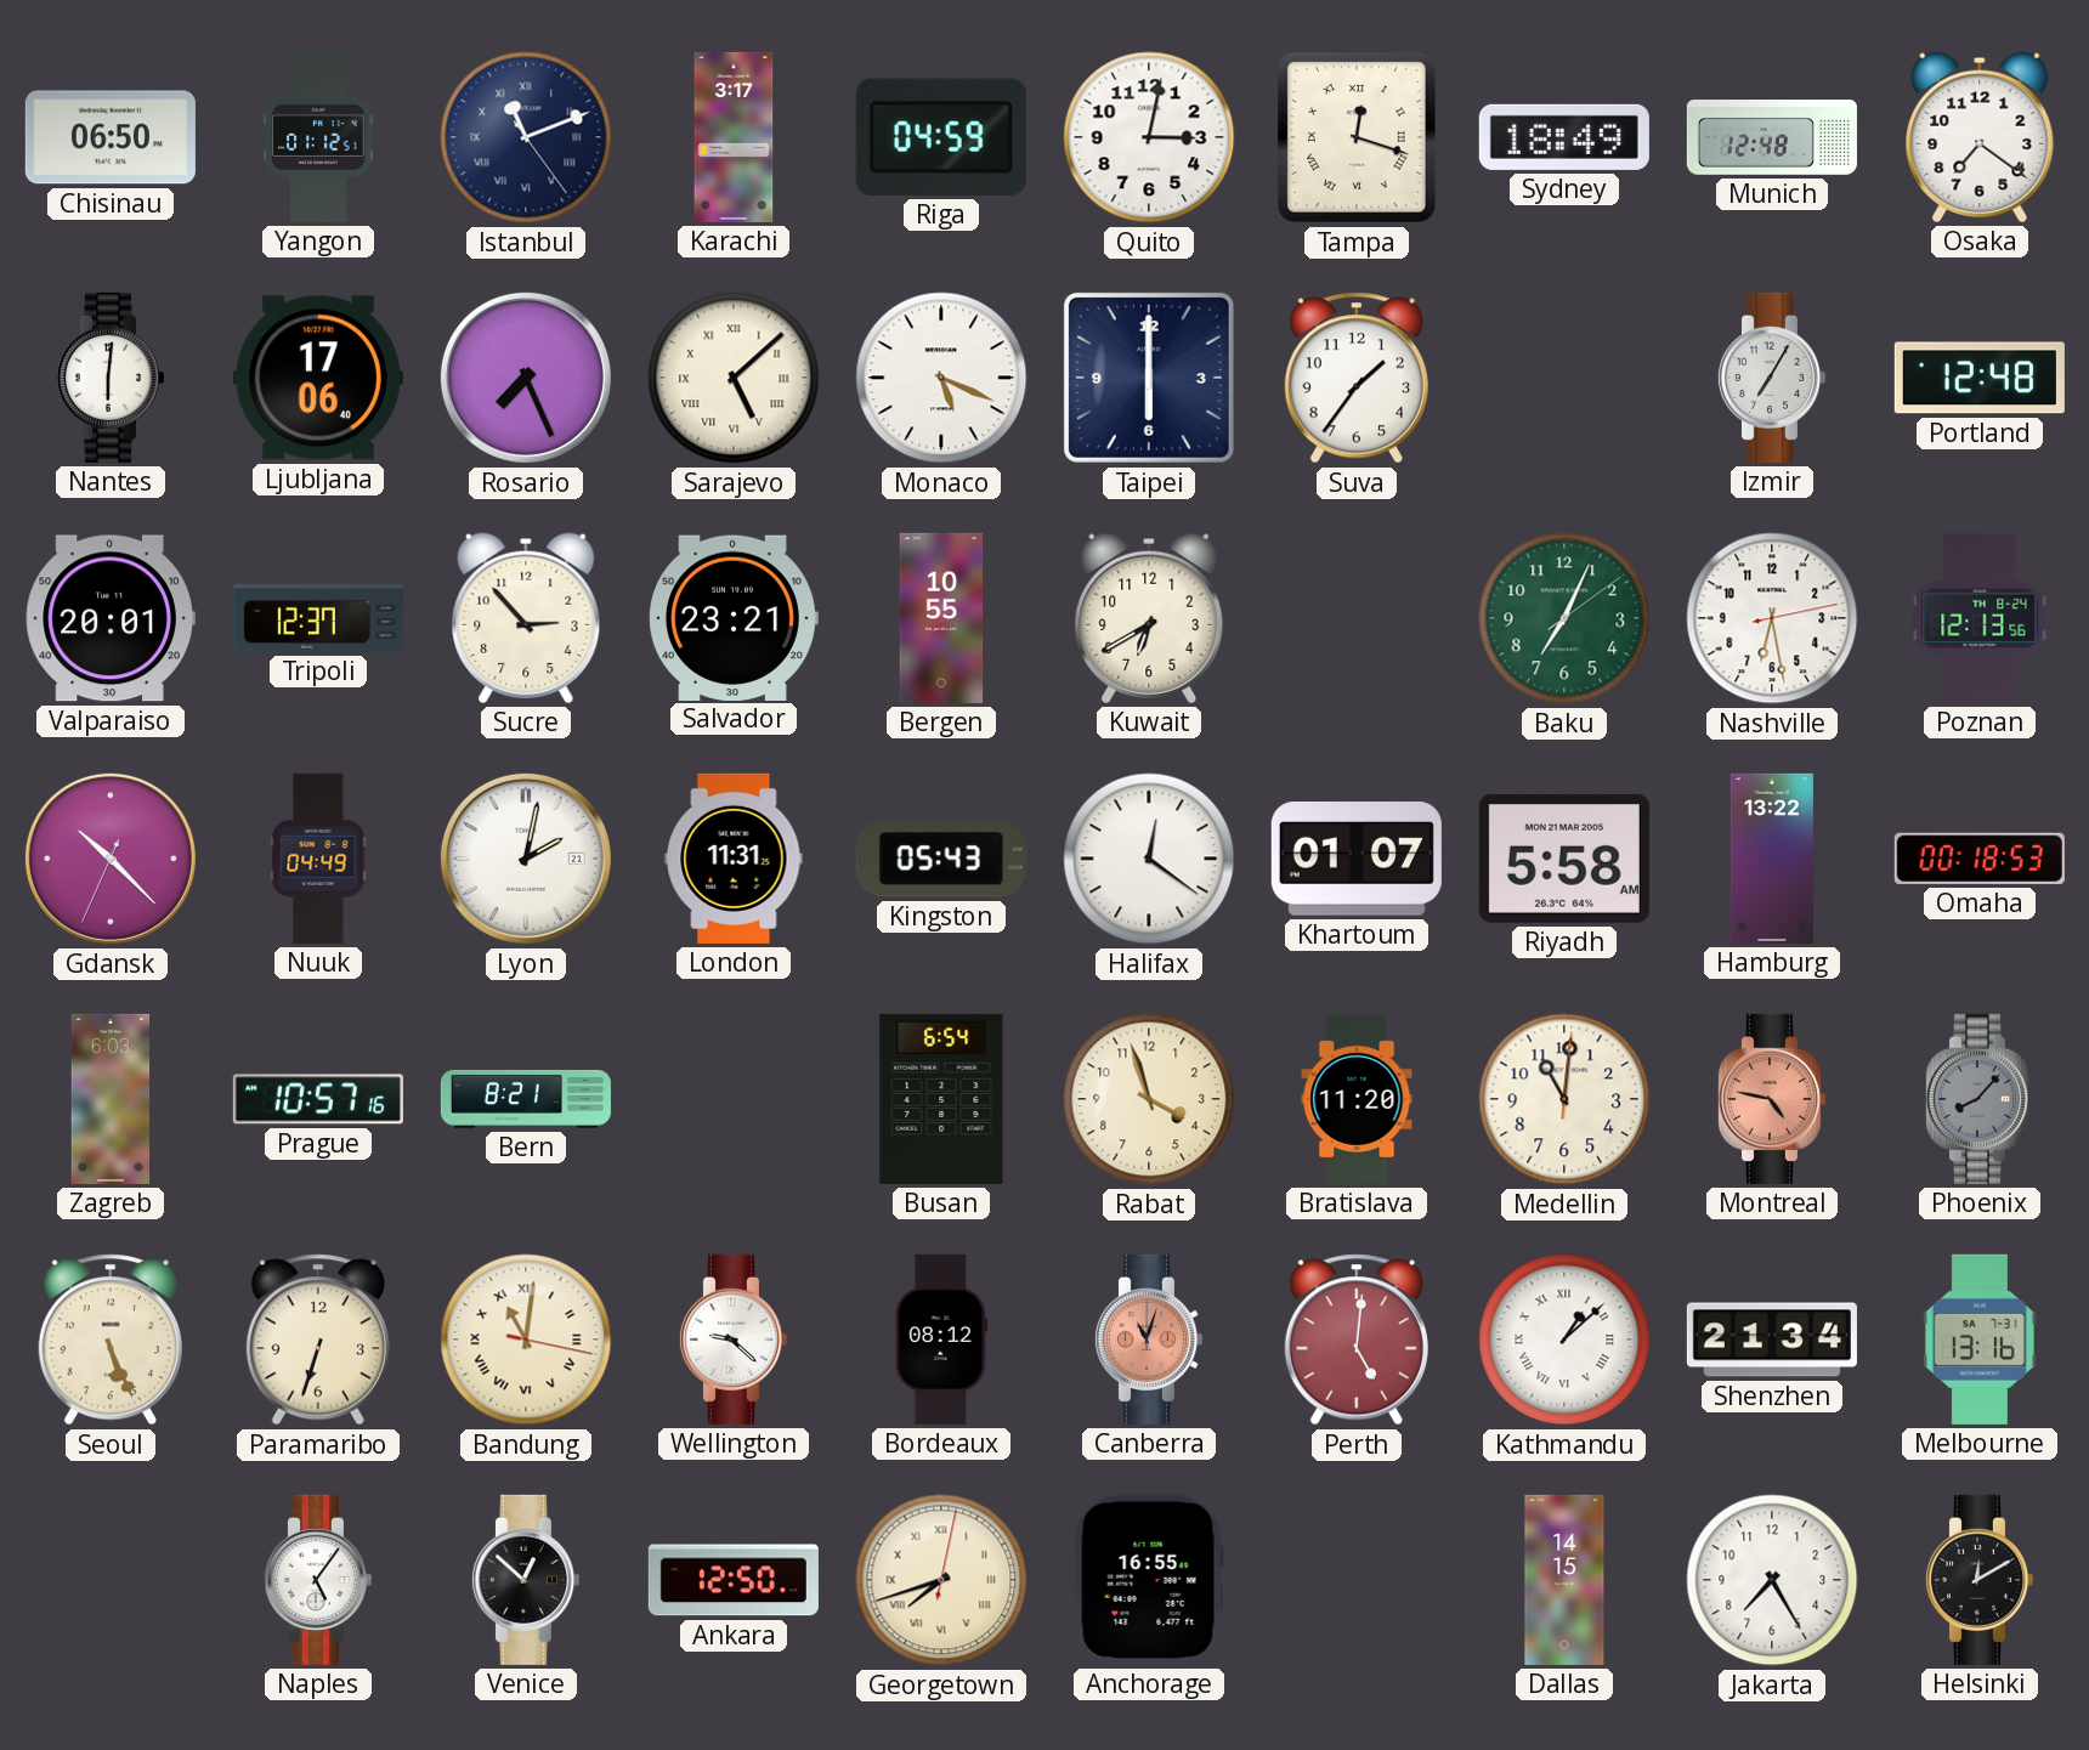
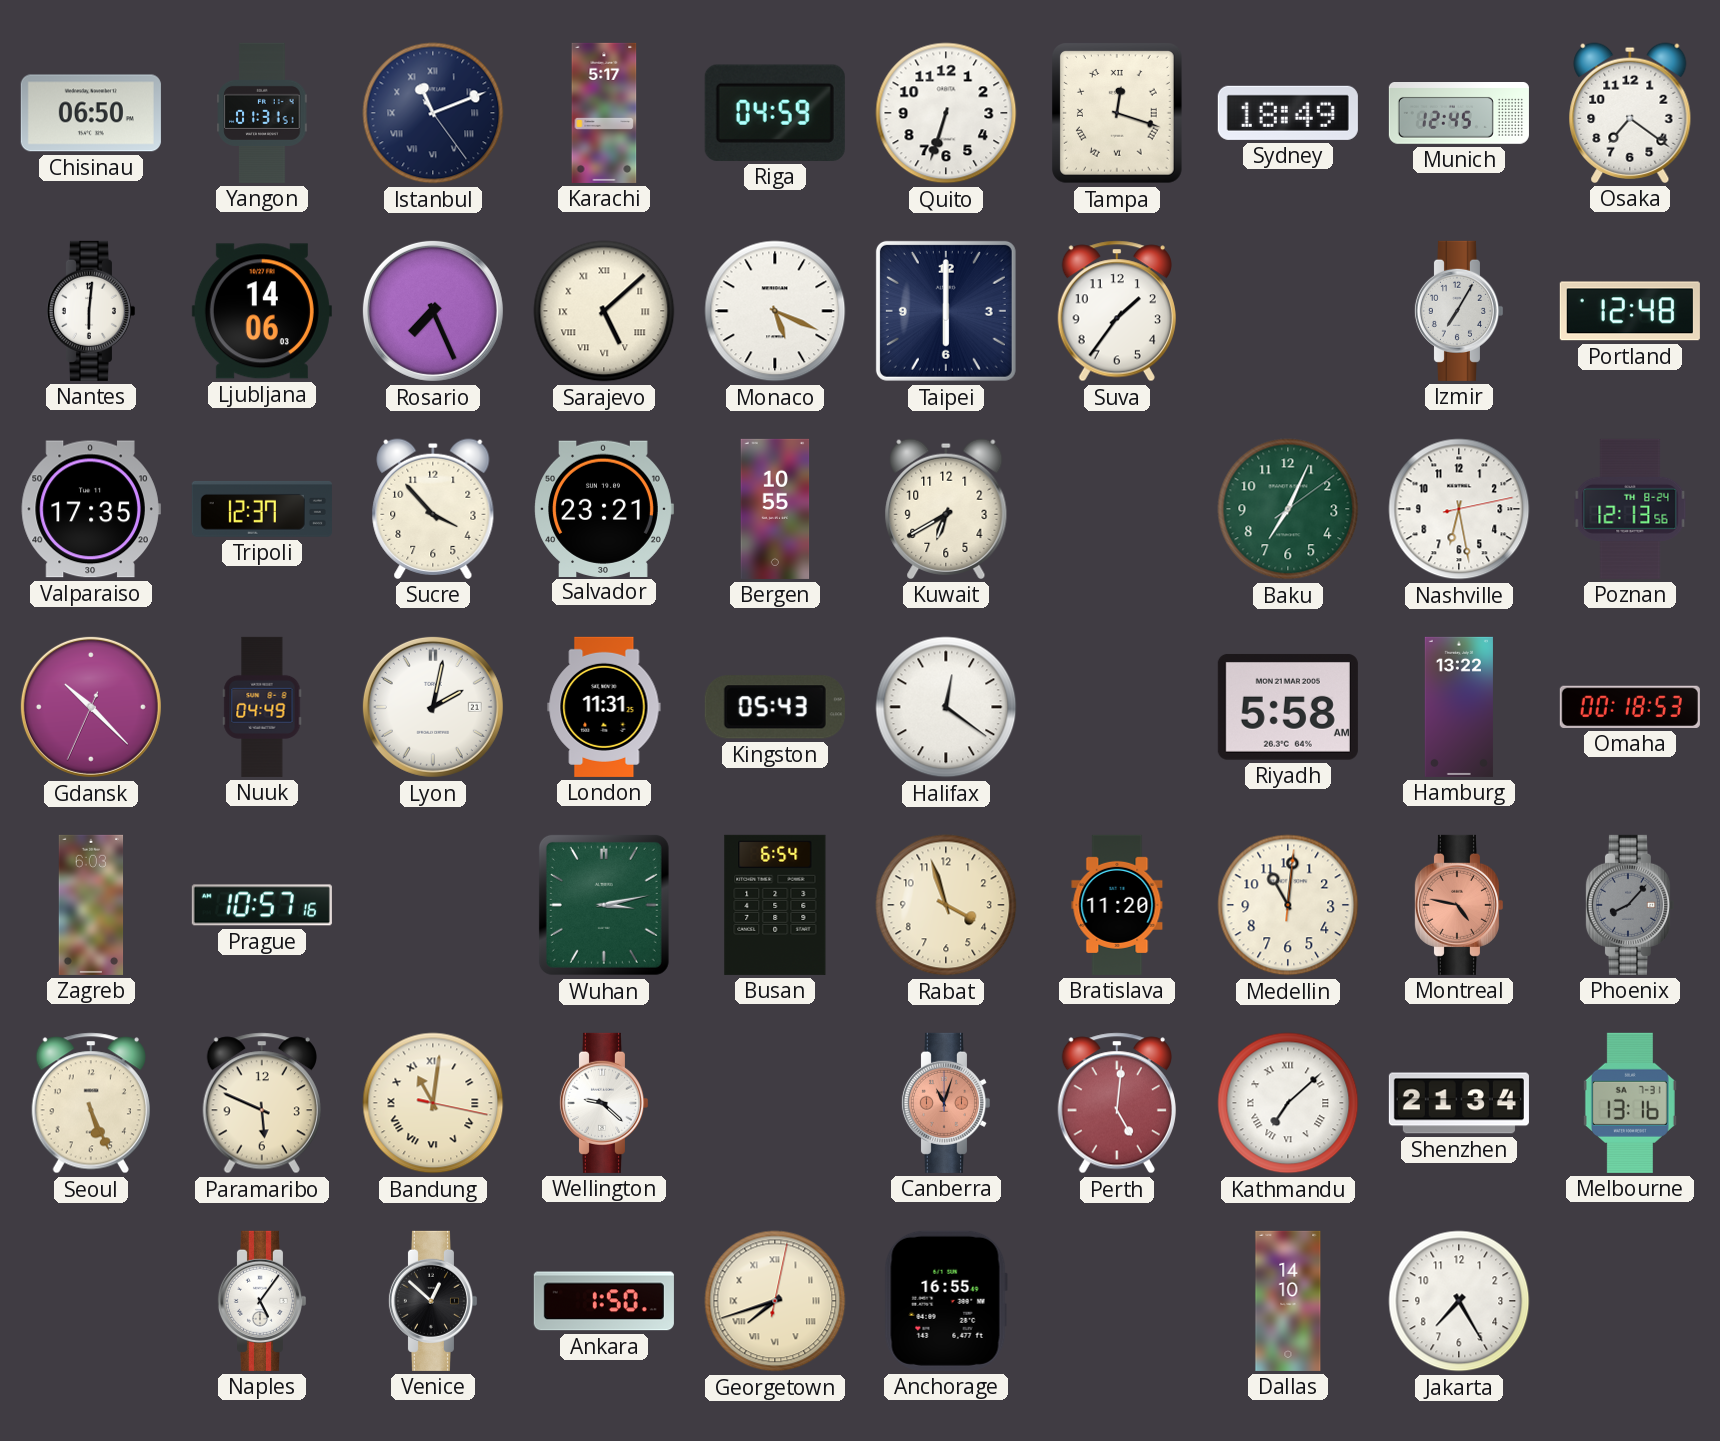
Yangon: 01:12 -> 01:31 (262, 113)
Karachi: 3:17 -> 5:17 (604, 113)
Quito: 3:02 -> 6:33 (946, 113)
Munich: 12:48 -> 12:45 (1459, 114)
Ljubljana: 17:06 -> 14:06 (262, 311)
Valparaiso: 20:01 -> 17:35 (91, 509)
Sucre: 2:53 -> 3:53 (433, 509)
Khartoum: 01:07 -> none (1357, 860)
Bern: 8:21 -> none (526, 1099)
Wuhan: none -> 3:13 (604, 905)
Paramaribo: 6:33 -> 5:49 (262, 1103)
Bordeaux: 08:12 -> none (941, 1340)
Kathmandu: 1:08 -> 7:08 (1288, 1103)
Ankara: 12:50 -> 1:50 (604, 1301)
Dallas: 14:15 -> 14:10 (1288, 1301)
Helsinki: 12:10 -> none (1978, 1580)
